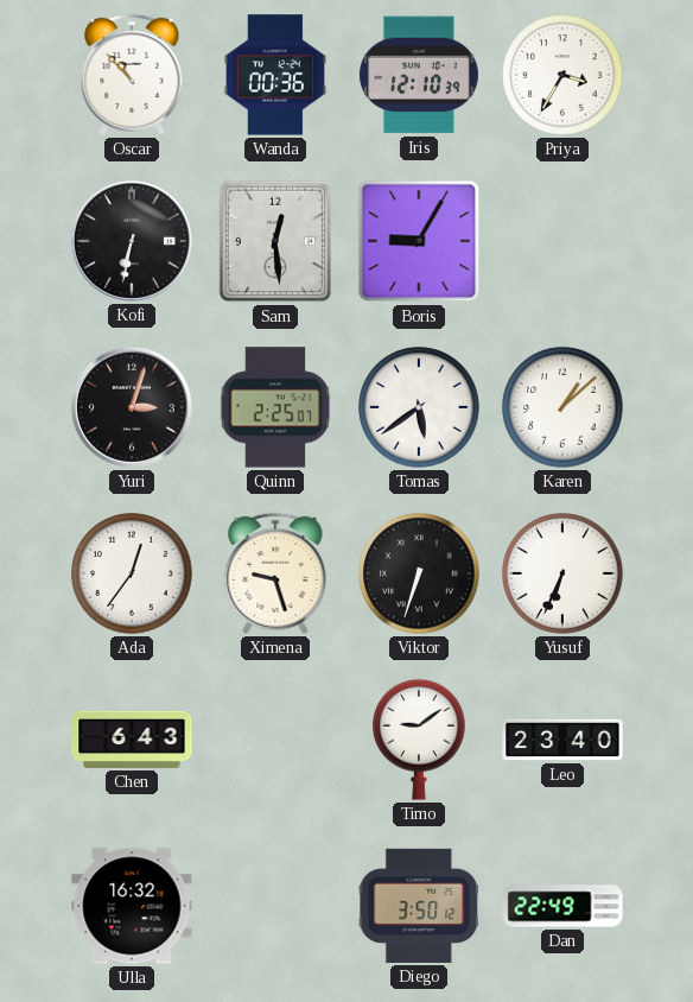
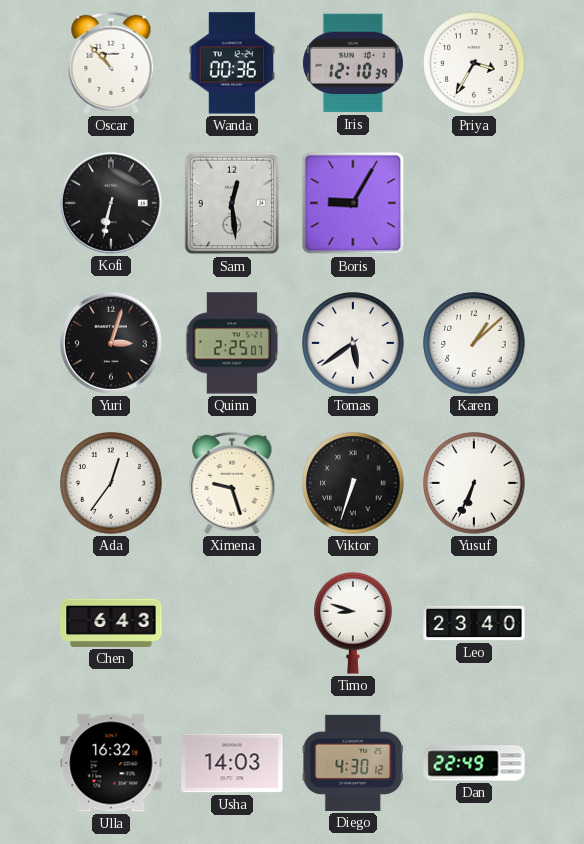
Timo: 9:09 -> 8:48 (353, 623)
Usha: none -> 14:03 (232, 763)
Diego: 3:50 -> 4:30 (353, 763)
